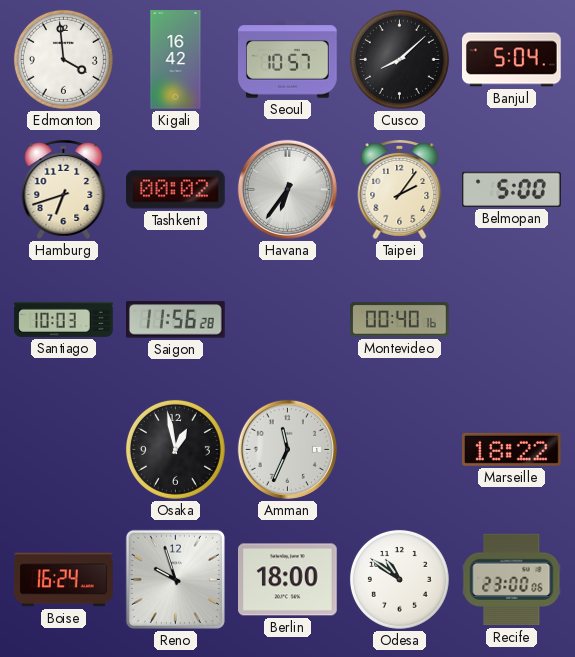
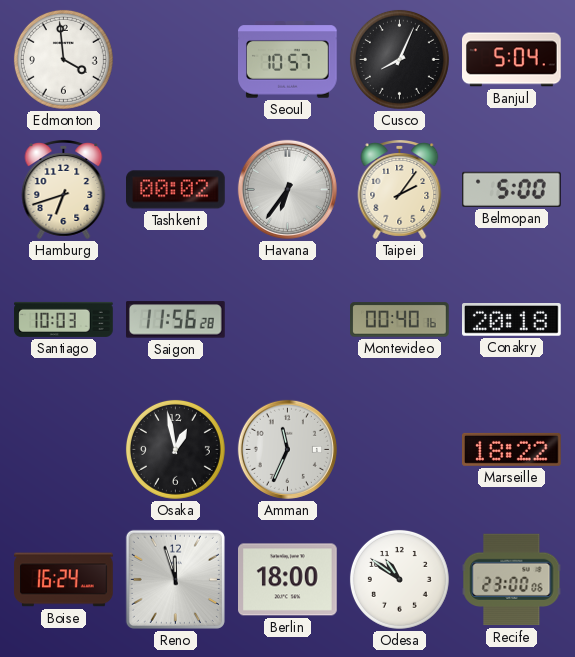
Kigali: 16:42 -> none (176, 60)
Cusco: 8:08 -> 8:04 (399, 59)
Conakry: none -> 20:18 (512, 320)
Reno: 9:57 -> 11:57 (175, 579)
